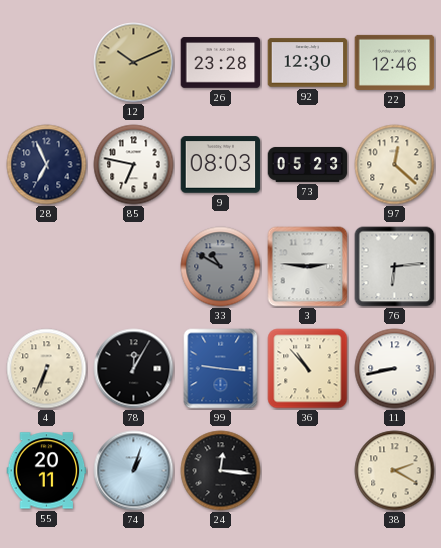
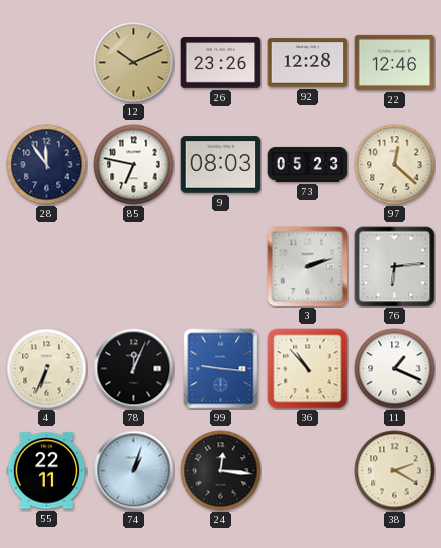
26: 23:28 -> 23:26 (221, 63)
92: 12:30 -> 12:28 (308, 63)
28: 6:56 -> 11:54 (47, 165)
33: 10:50 -> none (221, 267)
3: 2:46 -> 2:12 (308, 267)
78: 12:05 -> 12:04 (134, 369)
11: 8:43 -> 1:19 (395, 369)
55: 20:11 -> 22:11 (47, 471)
